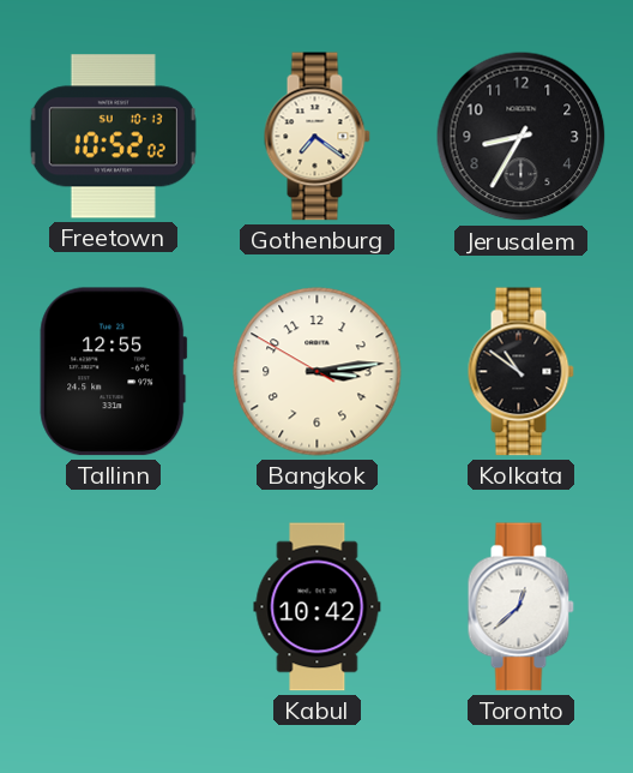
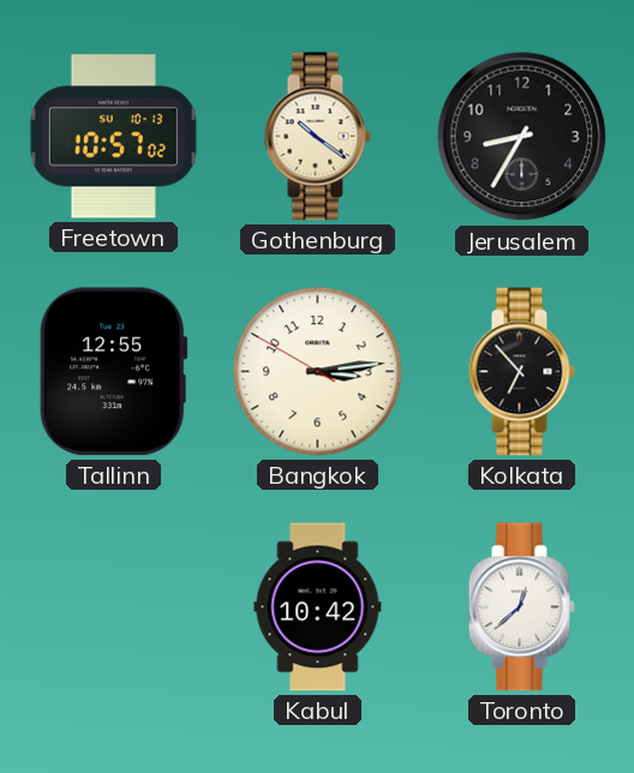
Freetown: 10:52 -> 10:57 (113, 137)
Gothenburg: 7:21 -> 10:21 (317, 137)
Kolkata: 10:51 -> 6:53 (521, 372)
